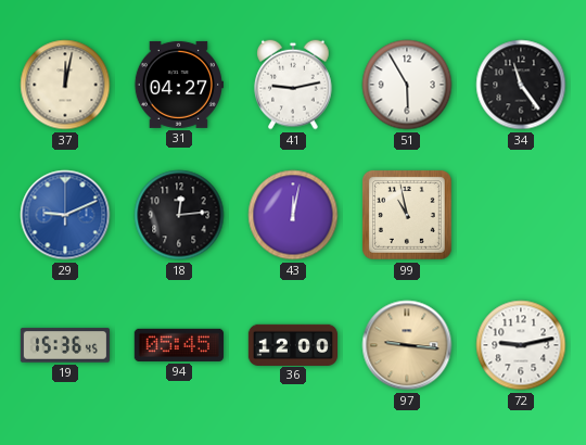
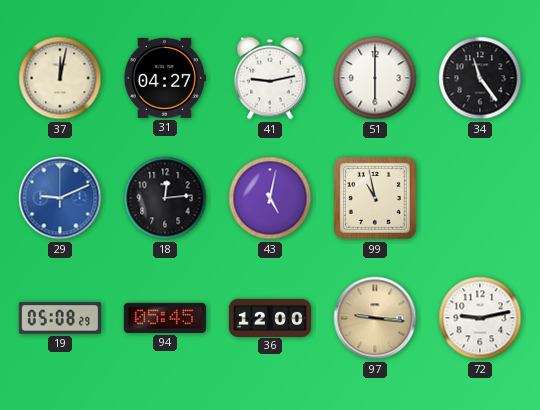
51: 5:55 -> 6:00 (375, 78)
43: 12:02 -> 5:02 (270, 198)
19: 15:36 -> 05:08 (59, 318)
